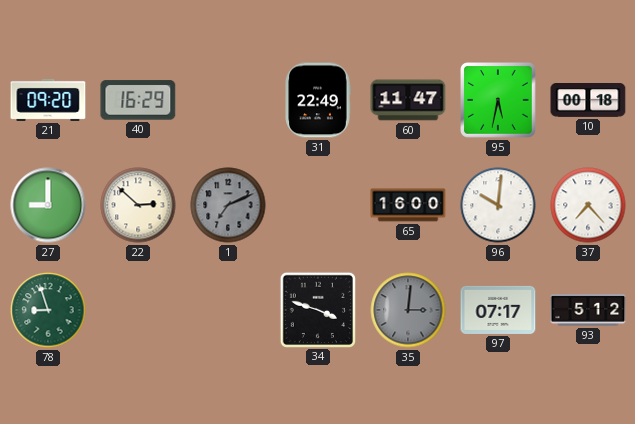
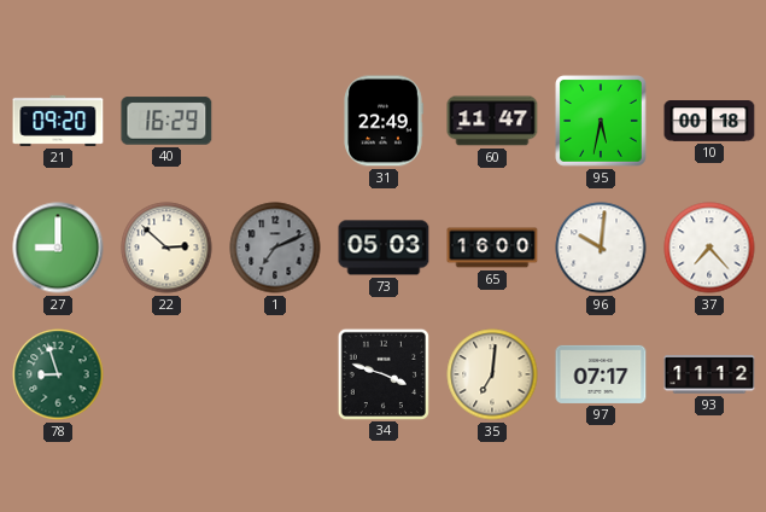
73: none -> 05:03 (384, 248)
35: 3:01 -> 7:01 (492, 374)
35 dial: grey -> cream (492, 374)
93: 5:12 -> 11:12 (709, 374)
